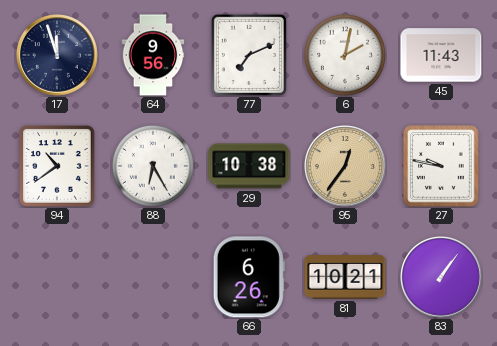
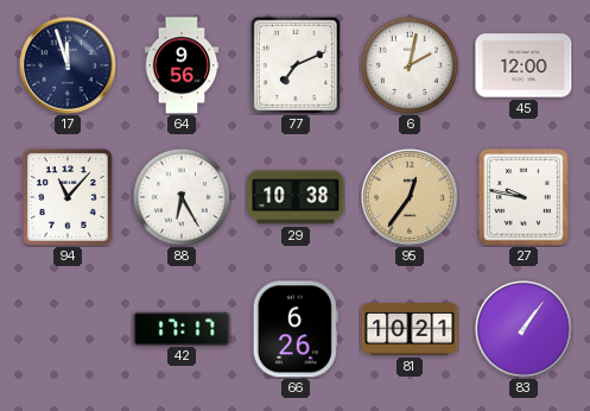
45: 11:43 -> 12:00 (524, 65)
94: 10:39 -> 11:07 (68, 197)
42: none -> 17:17 (182, 328)
